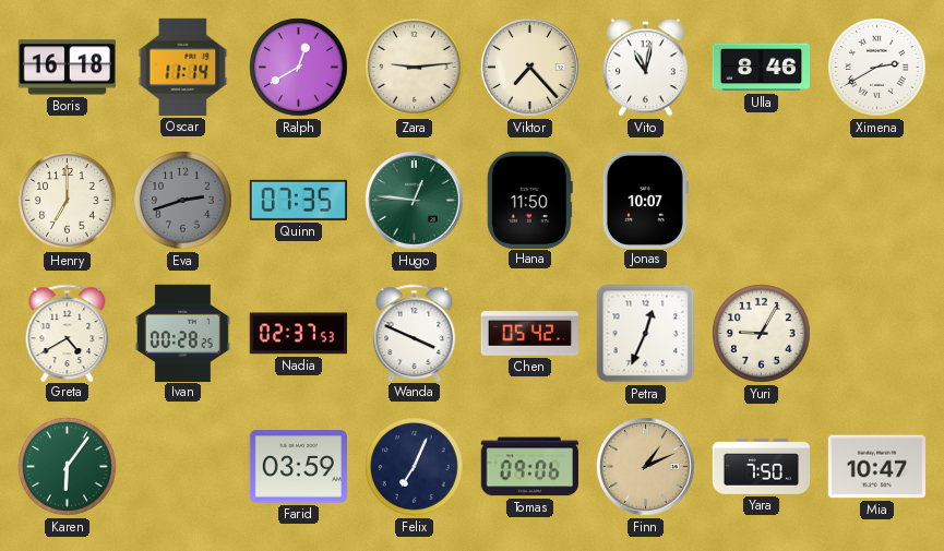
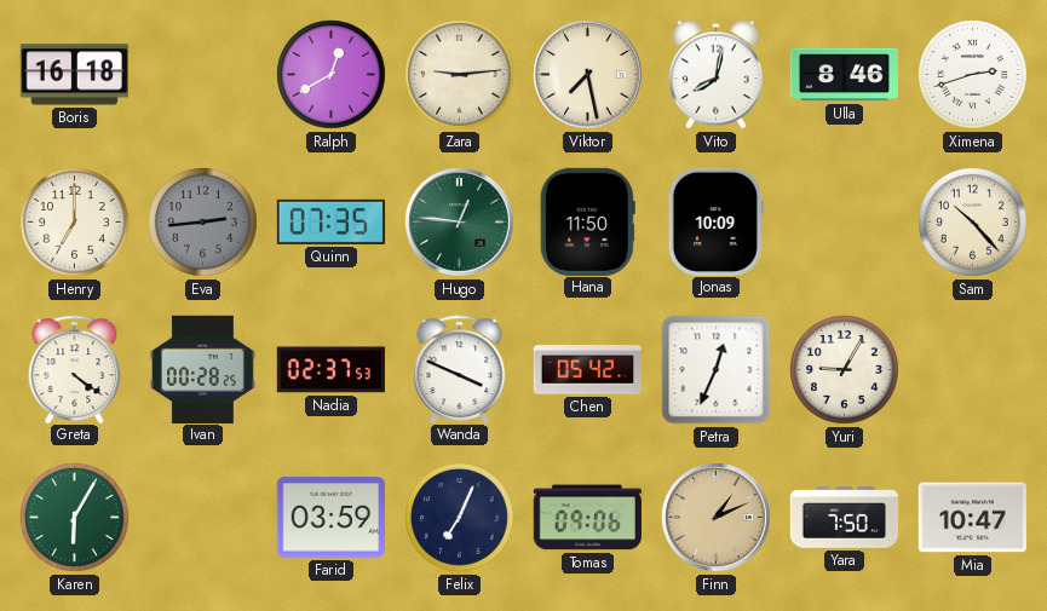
Oscar: 11:14 -> none (183, 67)
Viktor: 7:23 -> 7:28 (588, 75)
Vito: 11:02 -> 8:02 (715, 75)
Ximena: 2:40 -> 2:42 (973, 75)
Eva: 2:42 -> 2:44 (203, 223)
Jonas: 10:07 -> 10:09 (715, 221)
Sam: none -> 10:23 (973, 223)
Greta: 4:40 -> 4:21 (75, 369)
Karen: 6:06 -> 6:05 (75, 518)
